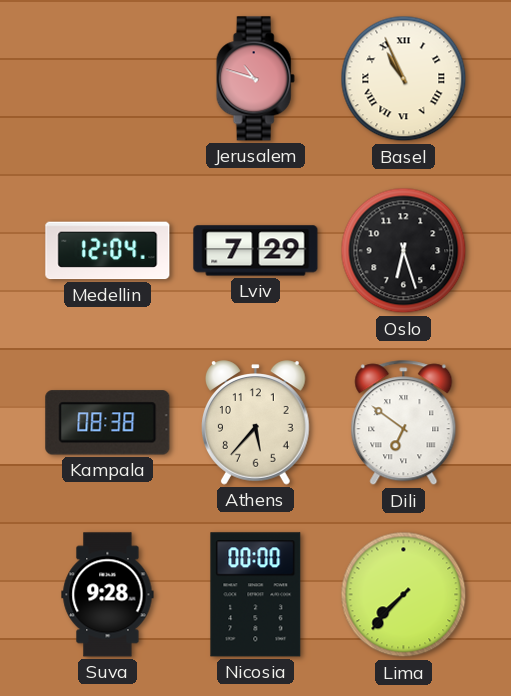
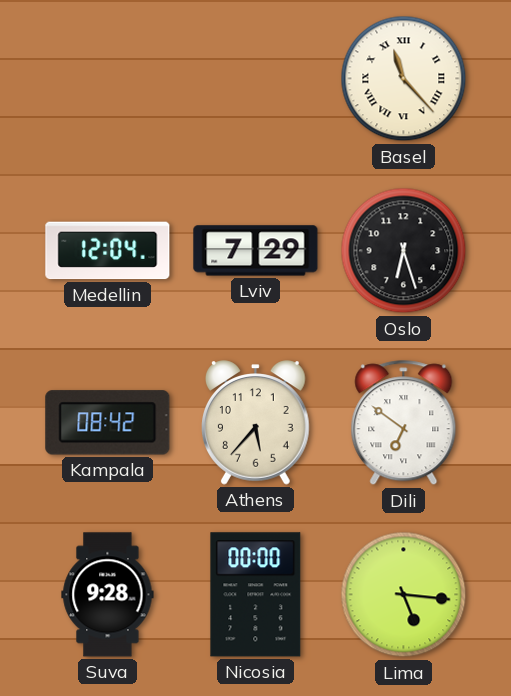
Jerusalem: 10:48 -> none (255, 79)
Basel: 10:56 -> 11:23 (404, 79)
Kampala: 08:38 -> 08:42 (108, 423)
Lima: 7:37 -> 5:16 (404, 595)
